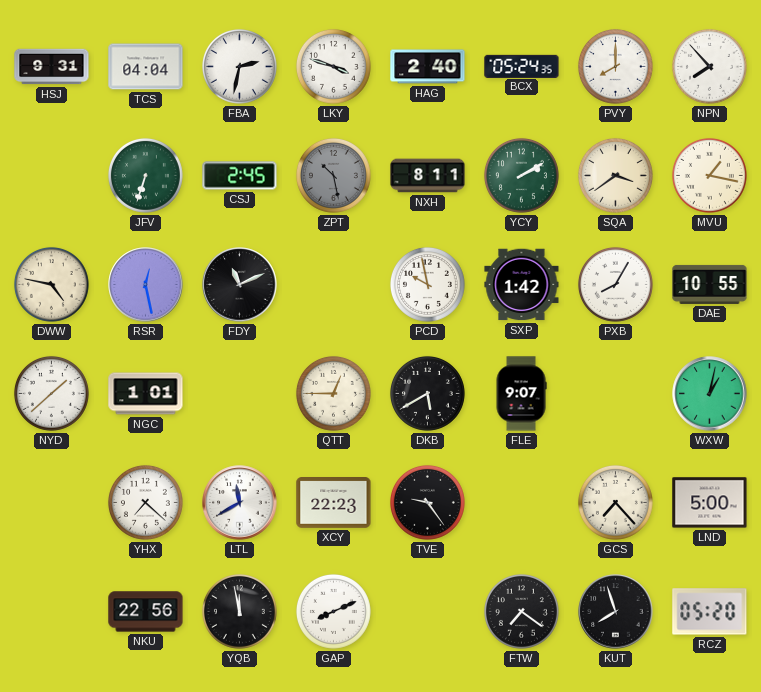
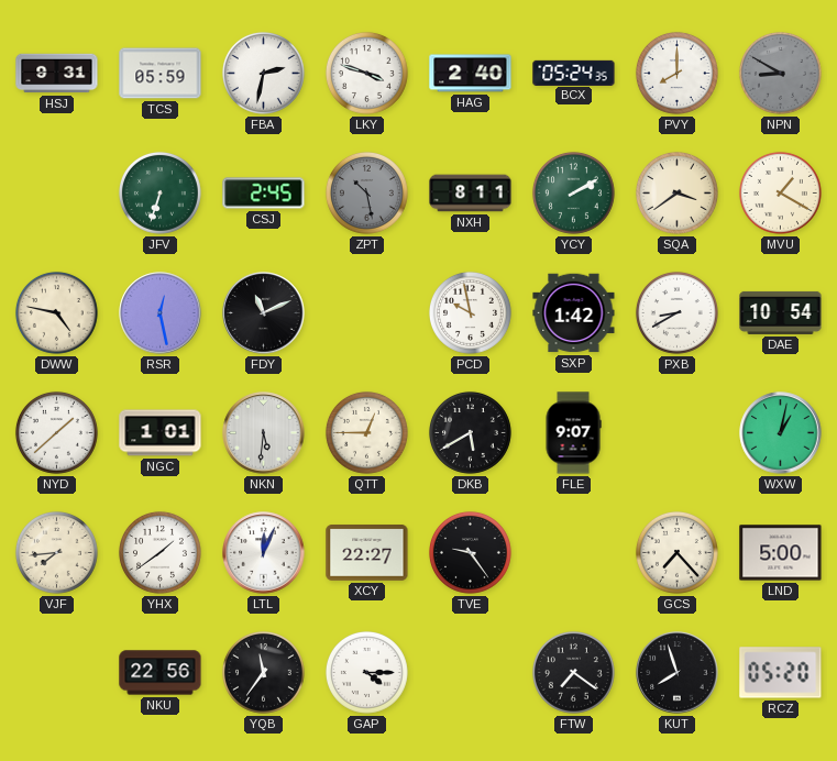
TCS: 04:04 -> 05:59 (161, 74)
NPN: 7:53 -> 8:50 (780, 73)
NPN dial: white -> grey (780, 73)
MVU: 1:17 -> 1:20 (780, 192)
PXB: 8:05 -> 8:40 (676, 312)
DAE: 10:55 -> 10:54 (781, 312)
NKN: none -> 5:31 (264, 433)
VJF: none -> 7:44 (56, 552)
YHX: 7:22 -> 1:39 (159, 552)
LTL: 11:40 -> 12:04 (264, 553)
XCY: 22:23 -> 22:27 (367, 553)
YQB: 11:58 -> 11:36 (263, 672)
GAP: 8:11 -> 4:15 (366, 672)
